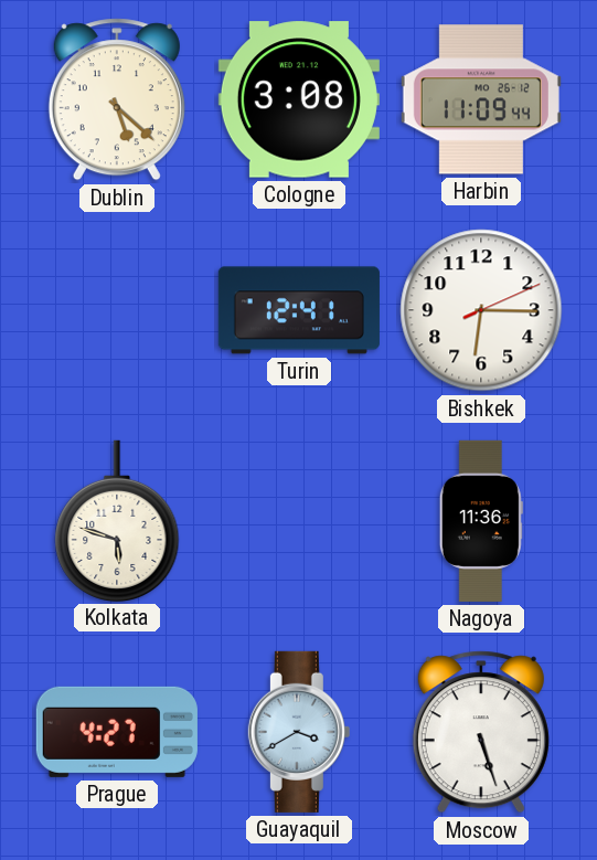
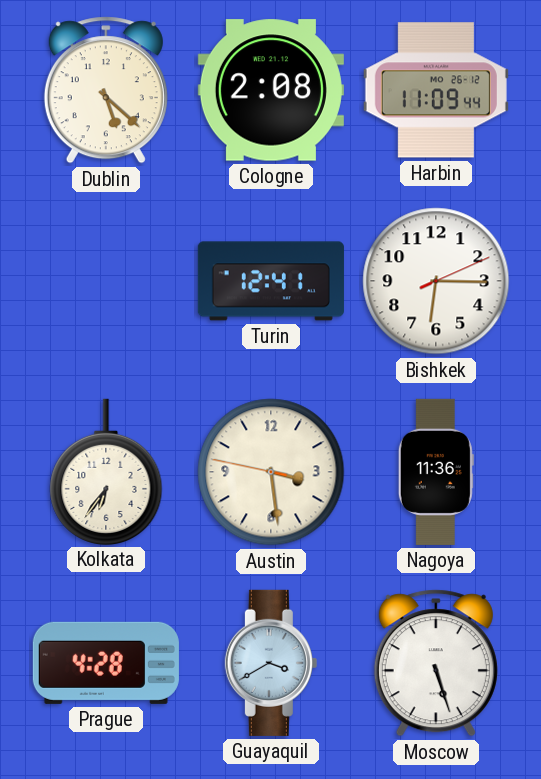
Cologne: 3:08 -> 2:08 (271, 90)
Kolkata: 5:48 -> 6:36 (106, 471)
Austin: none -> 3:28 (271, 472)
Prague: 4:27 -> 4:28 (106, 663)
